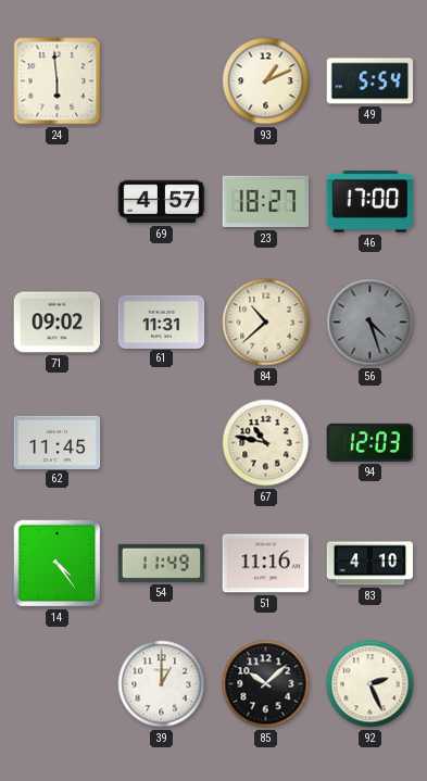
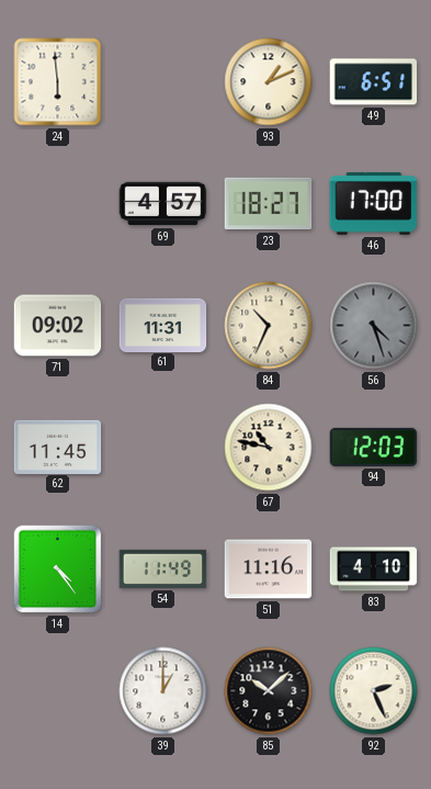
49: 5:54 -> 6:51 (374, 82)
84: 10:38 -> 10:34 (269, 326)
